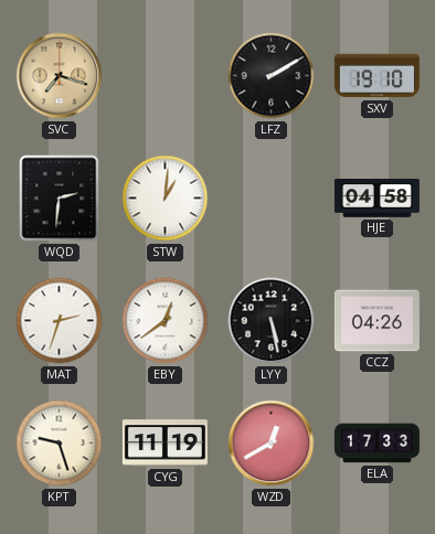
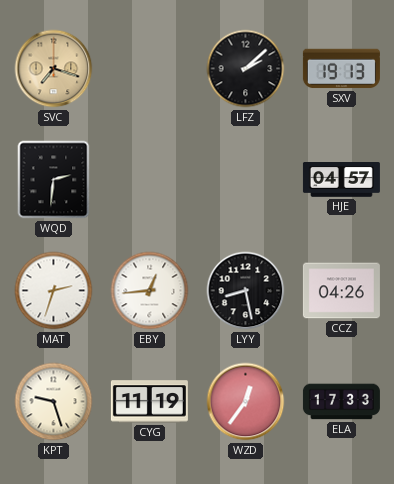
LFZ: 2:10 -> 2:08 (246, 69)
SXV: 19:10 -> 19:13 (341, 69)
STW: 1:01 -> none (166, 199)
HJE: 04:58 -> 04:57 (341, 180)
EBY: 12:39 -> 12:44 (150, 291)
LYY: 5:28 -> 8:28 (246, 291)
WZD: 12:40 -> 12:36 (246, 402)
